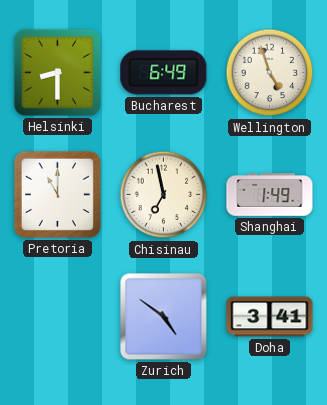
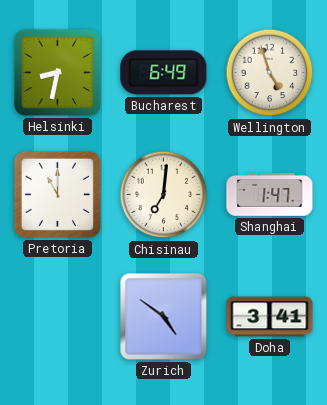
Helsinki: 8:30 -> 8:32 (57, 72)
Chisinau: 6:58 -> 7:01 (164, 195)
Shanghai: 1:49 -> 1:47 (270, 195)
